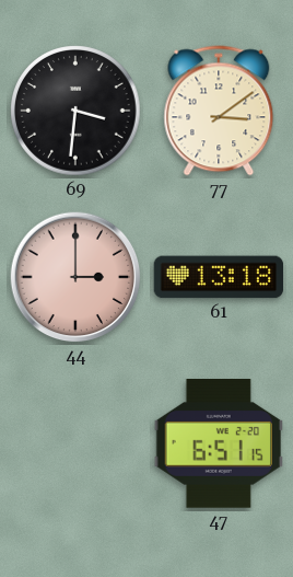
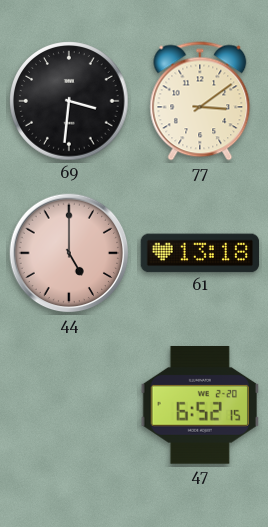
44: 3:00 -> 5:00 (69, 253)
47: 6:51 -> 6:52 (199, 406)
